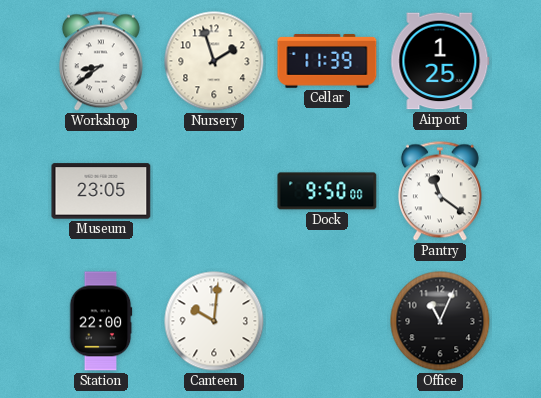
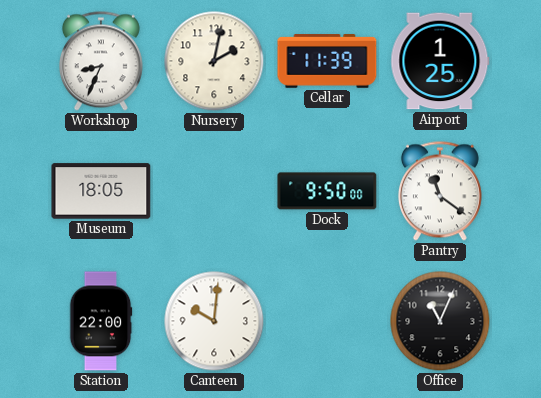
Workshop: 8:39 -> 8:34 (101, 61)
Nursery: 1:57 -> 2:02 (214, 61)
Museum: 23:05 -> 18:05 (101, 191)
